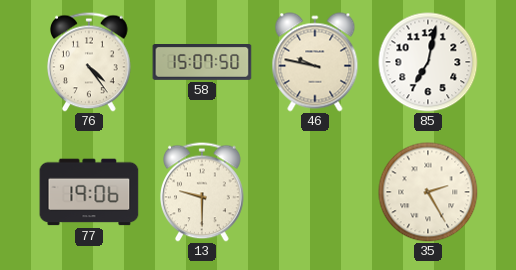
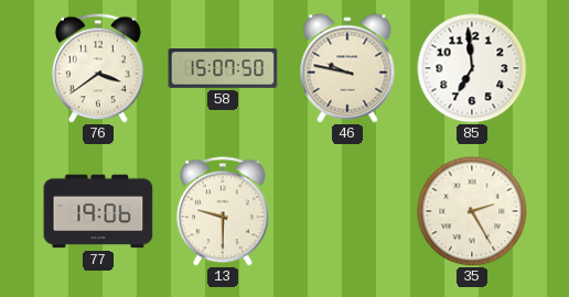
76: 4:24 -> 3:39 (99, 68)
85: 7:02 -> 6:59 (472, 68)
